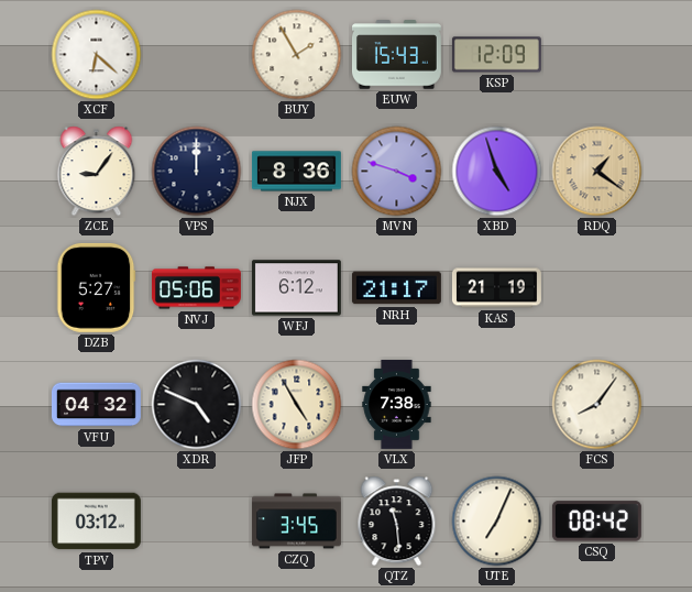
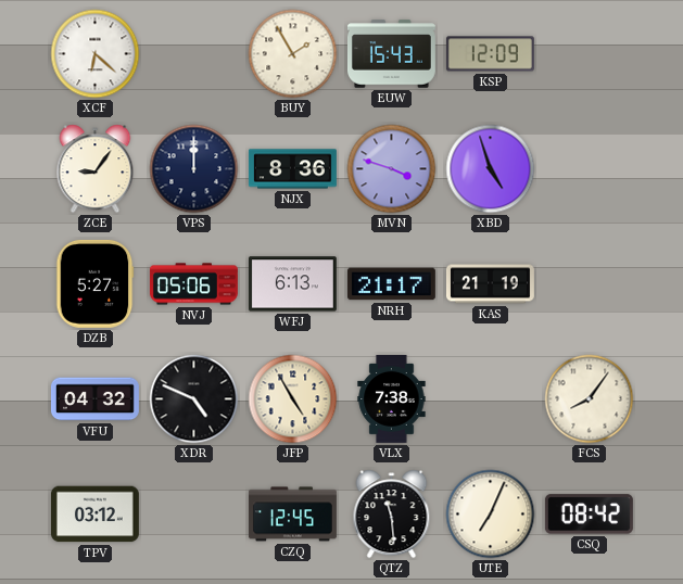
RDQ: 1:21 -> none (597, 172)
WFJ: 6:12 -> 6:13 (292, 284)
CZQ: 3:45 -> 12:45 (292, 515)
